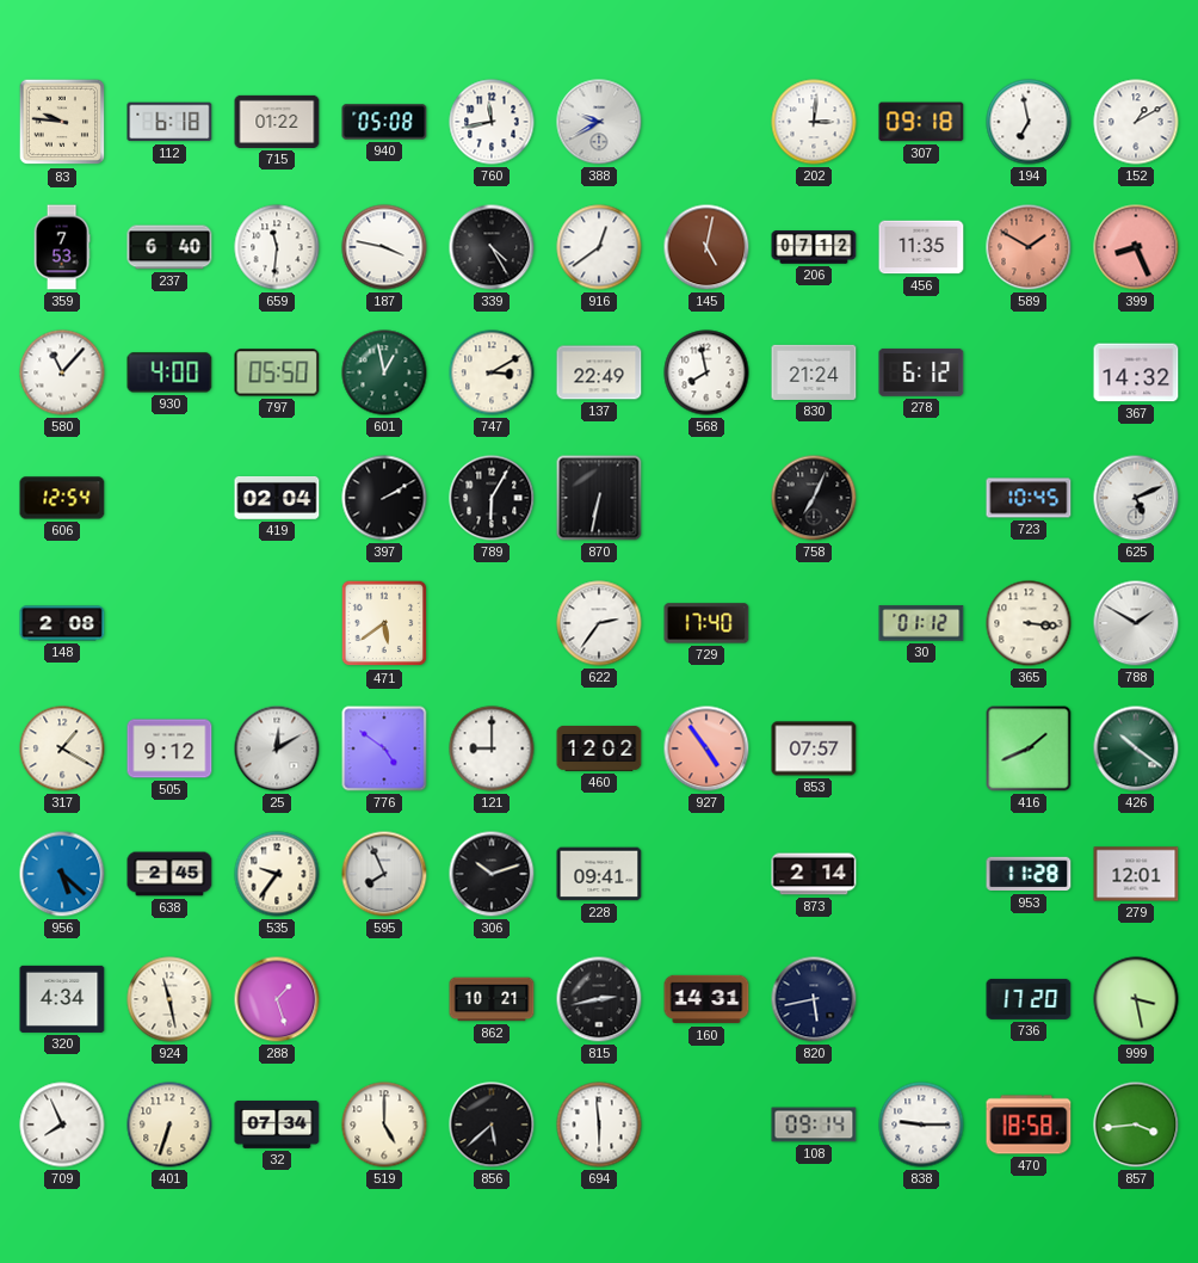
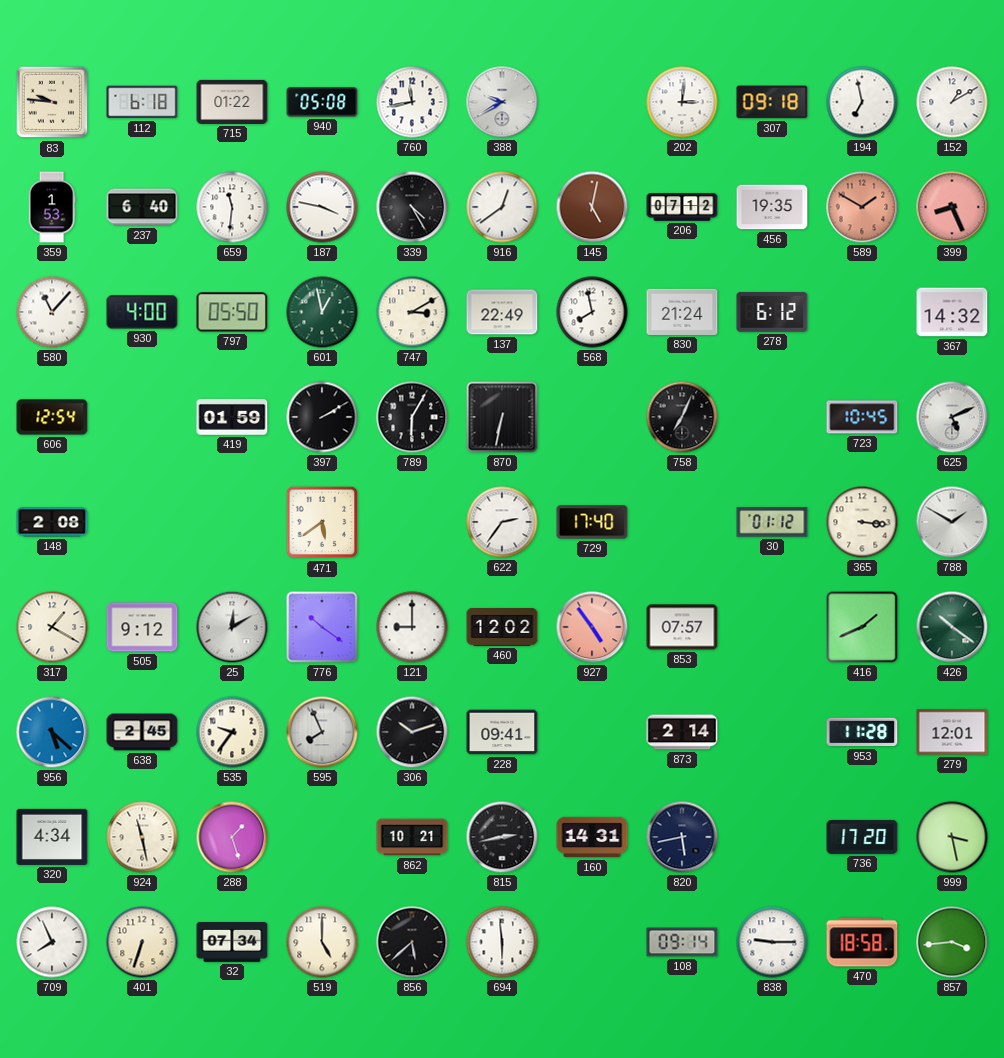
359: 7:53 -> 1:53 (52, 207)
456: 11:35 -> 19:35 (772, 207)
419: 02:04 -> 01:59 (232, 417)
776: 4:51 -> 10:21 (322, 627)
